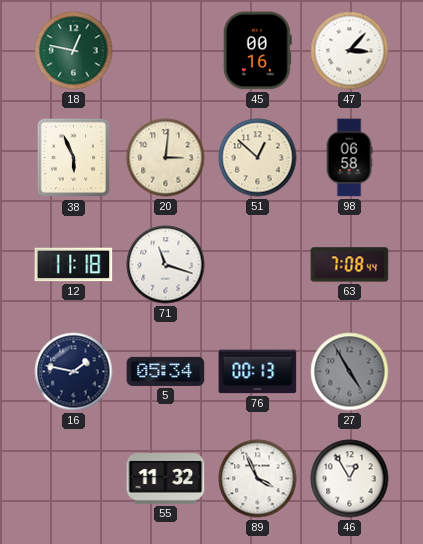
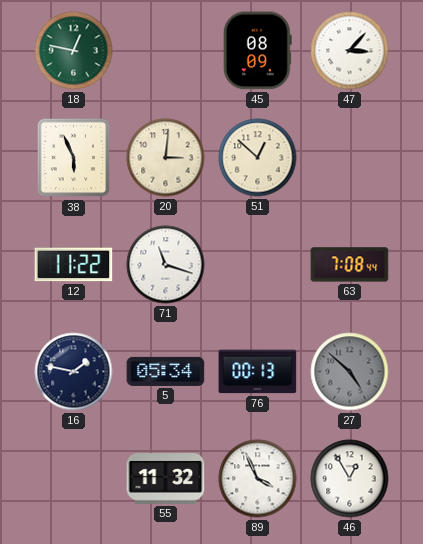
45: 00:16 -> 08:09 (257, 51)
98: 06:58 -> none (349, 158)
12: 11:18 -> 11:22 (74, 265)
27: 4:55 -> 4:52 (350, 372)
